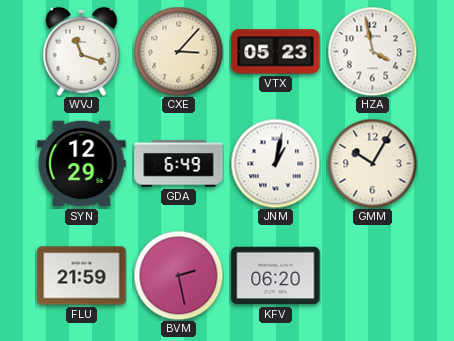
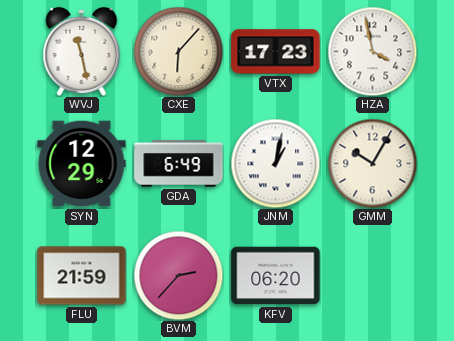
WVJ: 11:18 -> 11:28 (82, 51)
CXE: 3:07 -> 6:07 (178, 51)
VTX: 05:23 -> 17:23 (276, 52)
BVM: 2:28 -> 2:37 (178, 275)
